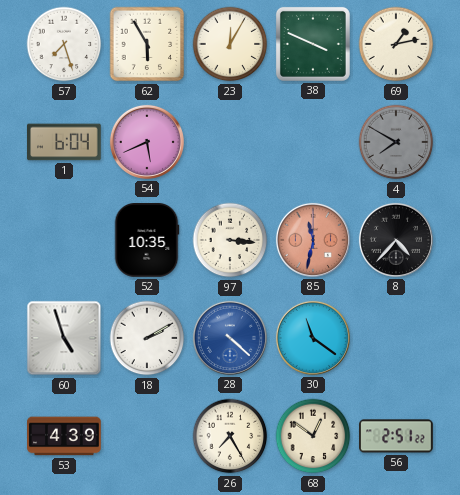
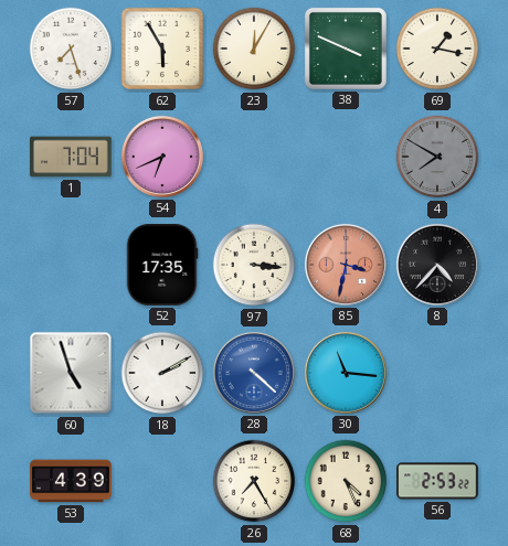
69: 1:13 -> 1:17 (437, 49)
1: 6:04 -> 7:04 (72, 157)
54: 5:41 -> 6:41 (162, 157)
52: 10:35 -> 17:35 (162, 266)
85: 11:32 -> 3:32 (346, 265)
30: 11:21 -> 11:16 (346, 373)
68: 12:51 -> 4:26 (346, 481)
56: 2:51 -> 2:53 (438, 481)
